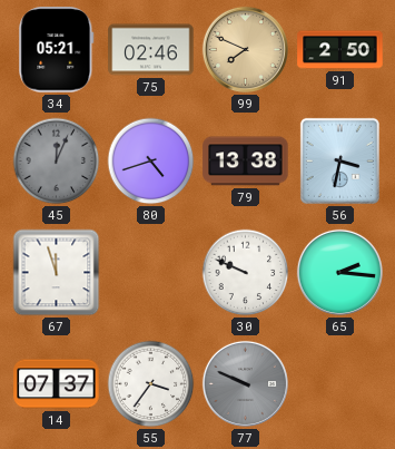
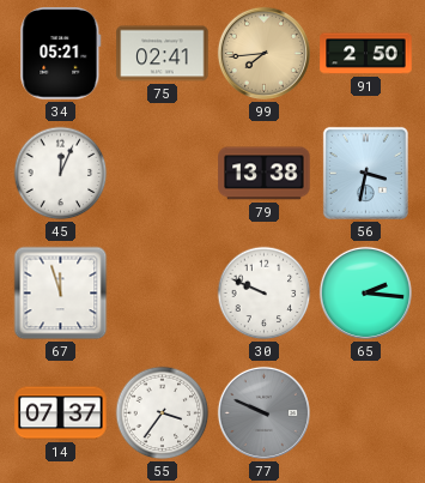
75: 02:46 -> 02:41 (163, 54)
99: 7:49 -> 7:44 (263, 53)
45 dial: grey -> white (61, 174)
80: 4:42 -> none (151, 162)
